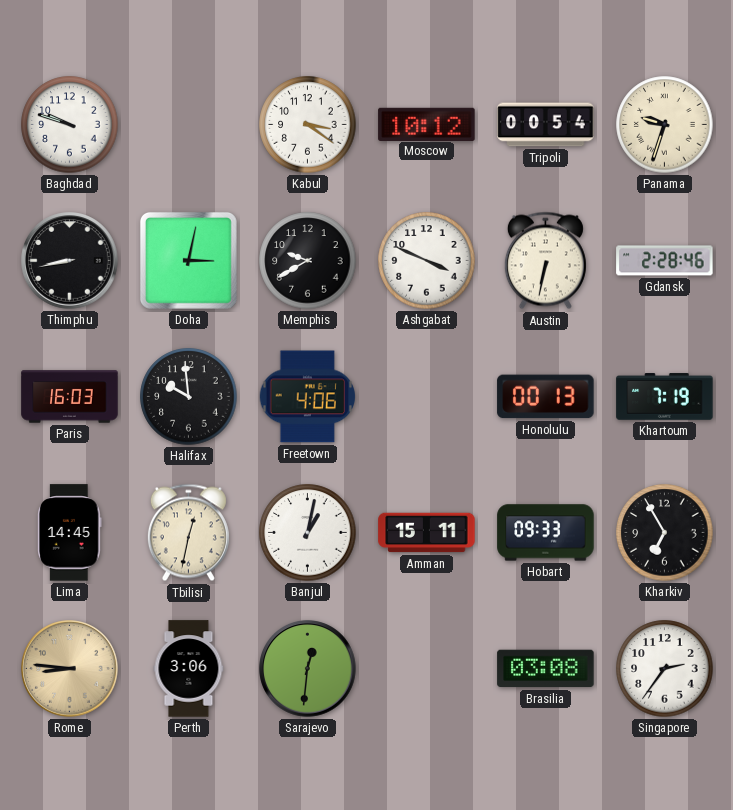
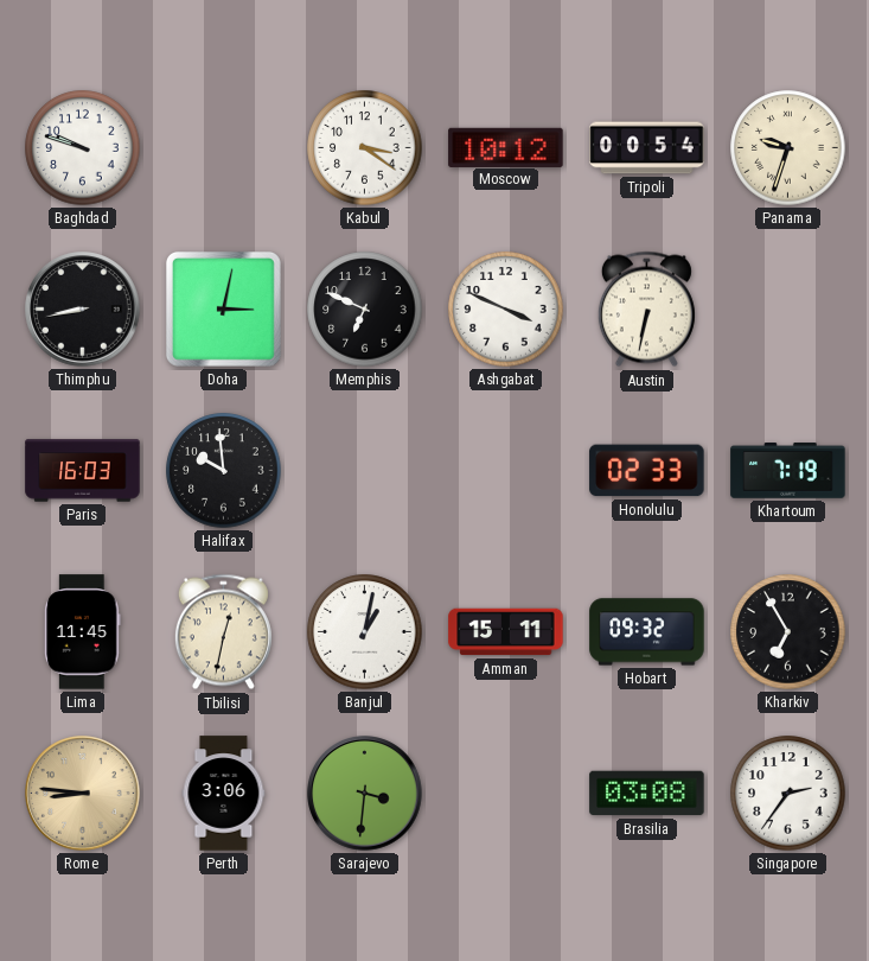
Memphis: 9:40 -> 6:49 (365, 310)
Gdansk: 2:28 -> none (665, 261)
Freetown: 4:06 -> none (307, 397)
Honolulu: 00:13 -> 02:33 (647, 471)
Lima: 14:45 -> 11:45 (83, 632)
Hobart: 09:33 -> 09:32 (647, 632)
Sarajevo: 12:31 -> 3:31 (365, 794)
